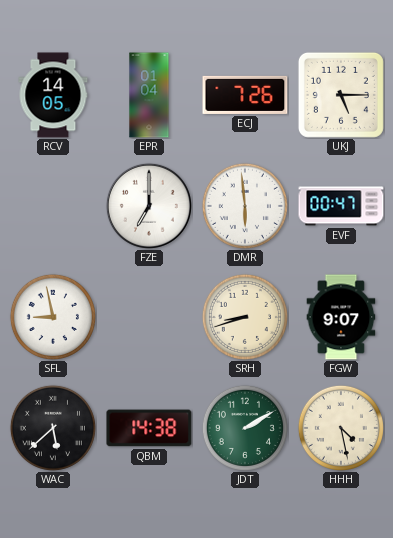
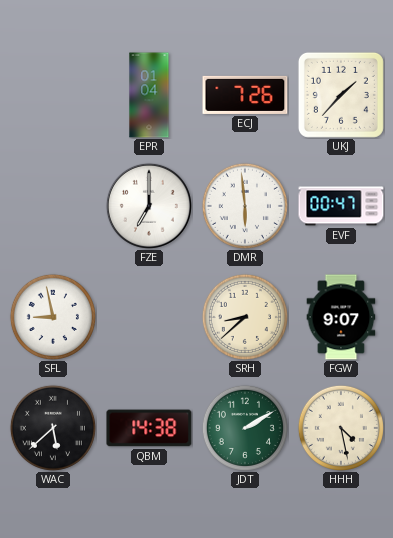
RCV: 14:05 -> none (53, 95)
UKJ: 5:15 -> 1:37 (341, 95)
SRH: 8:42 -> 8:38 (245, 317)
